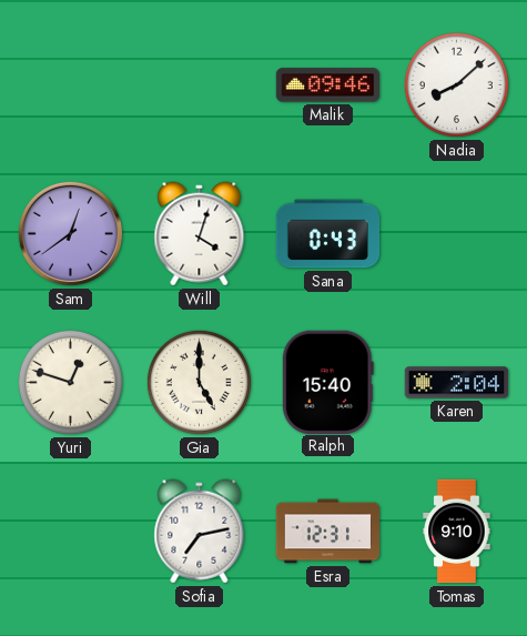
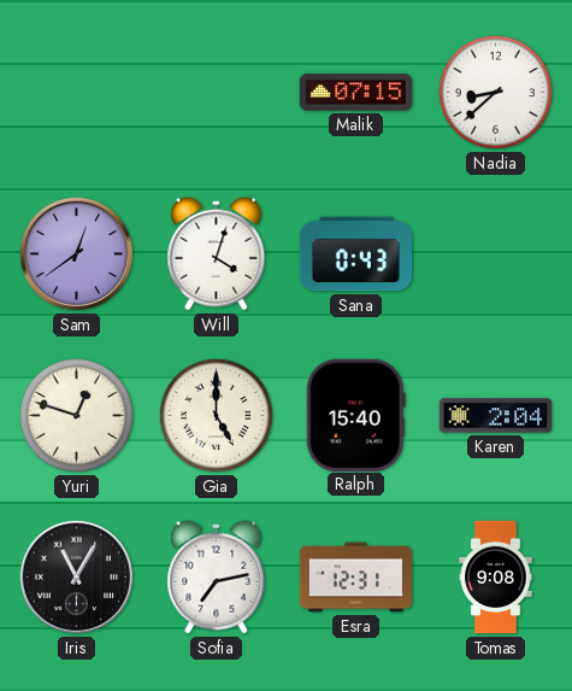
Malik: 09:46 -> 07:15 (356, 93)
Nadia: 8:08 -> 8:38 (495, 92)
Iris: none -> 11:05 (76, 576)
Tomas: 9:10 -> 9:08 (496, 578)
